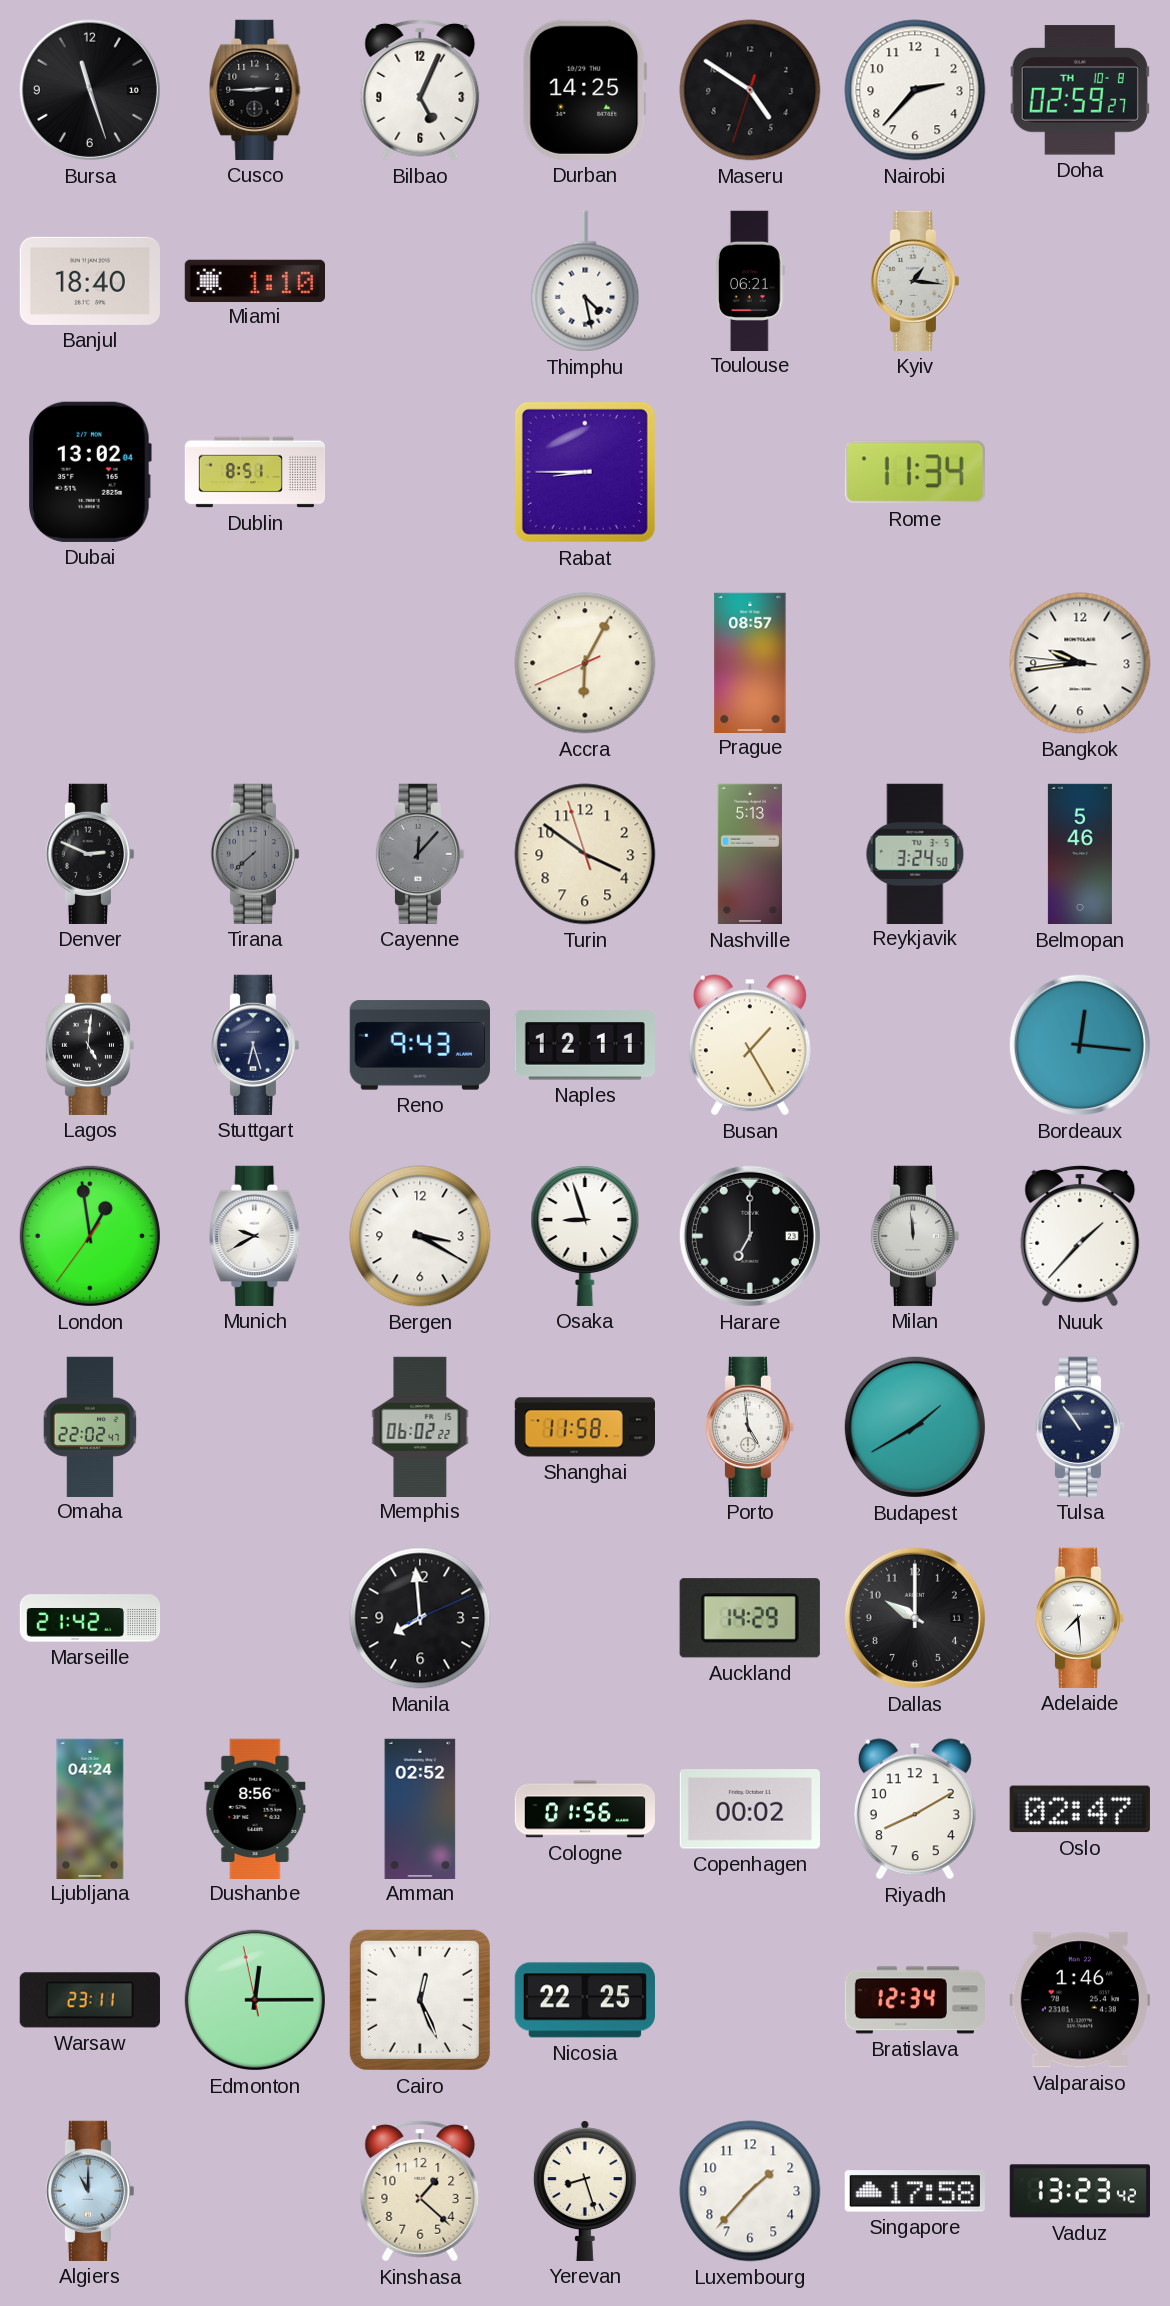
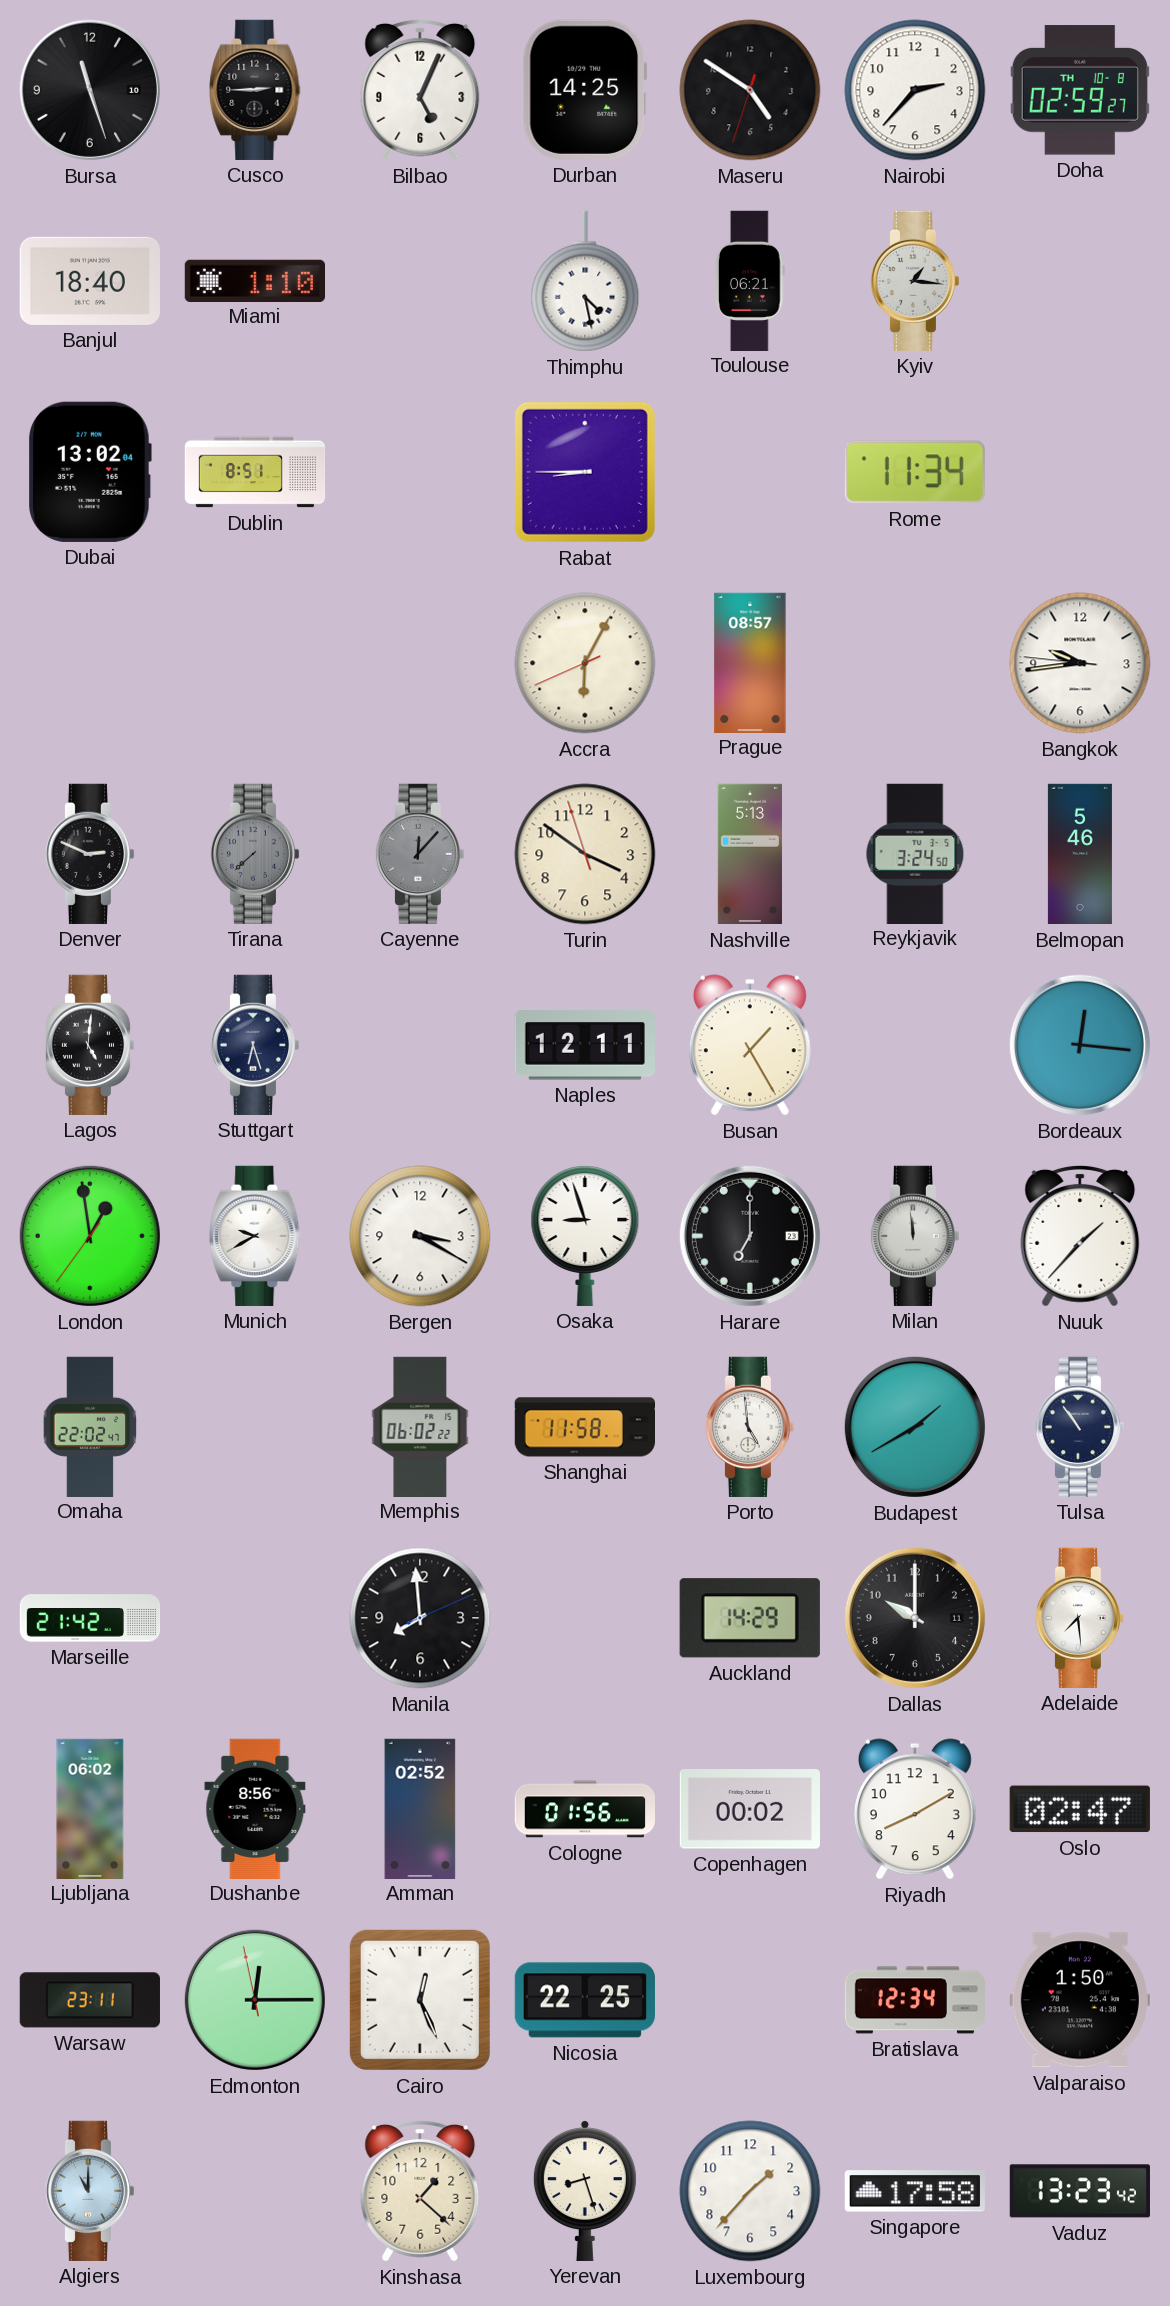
Reno: 9:43 -> none (420, 1045)
Ljubljana: 04:24 -> 06:02 (90, 1808)
Valparaiso: 1:46 -> 1:50 (1080, 2000)
